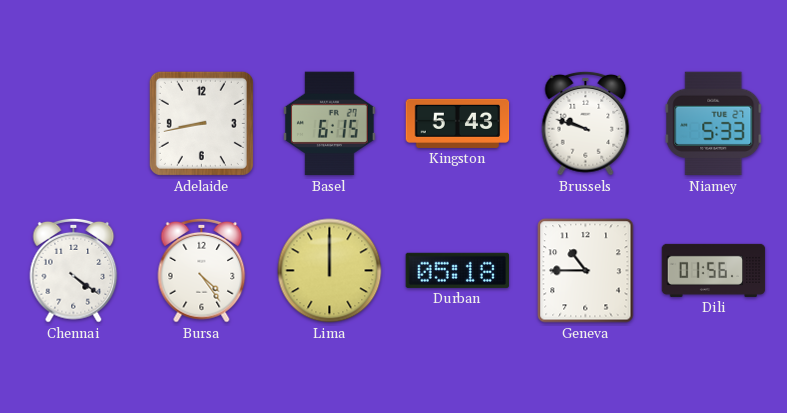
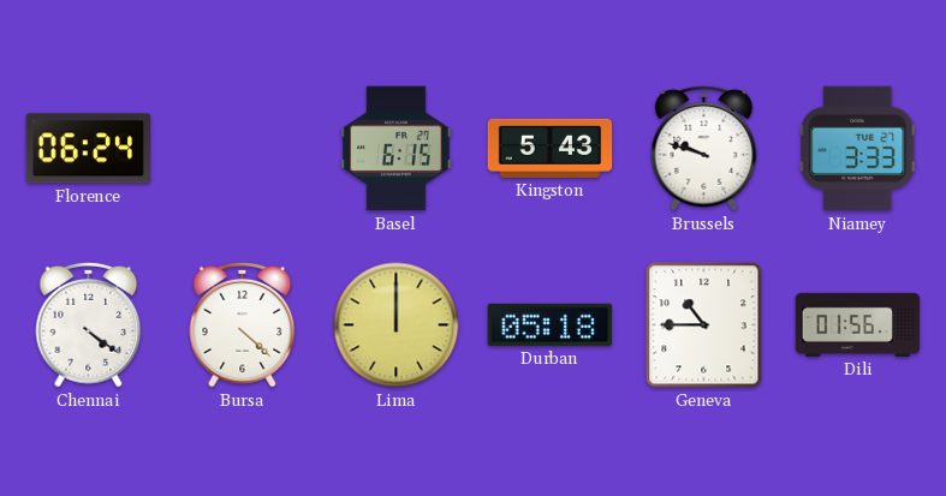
Florence: none -> 06:24 (89, 149)
Adelaide: 8:43 -> none (201, 123)
Niamey: 5:33 -> 3:33 (858, 149)
Bursa: 4:24 -> 4:22 (243, 324)
